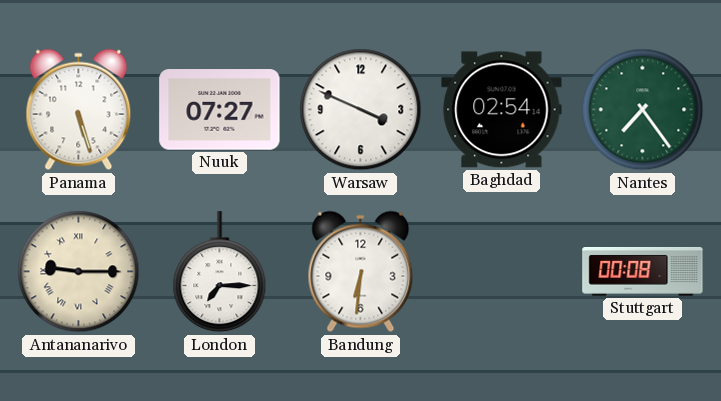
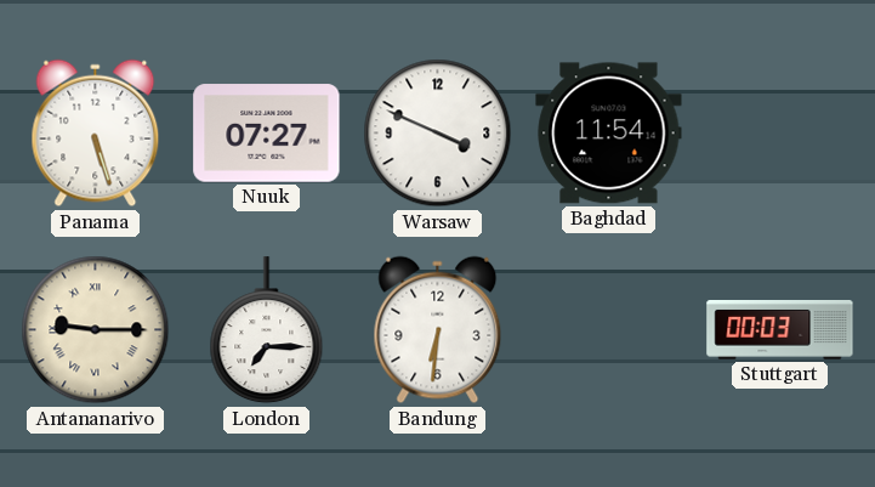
Baghdad: 02:54 -> 11:54 (609, 134)
Nantes: 7:24 -> none (643, 110)
Stuttgart: 00:08 -> 00:03 (780, 330)
